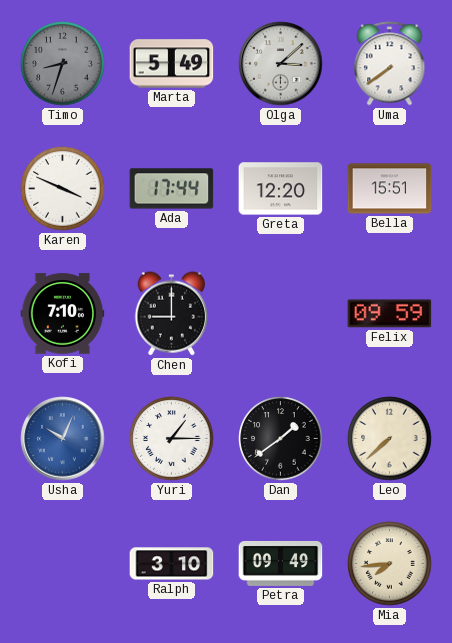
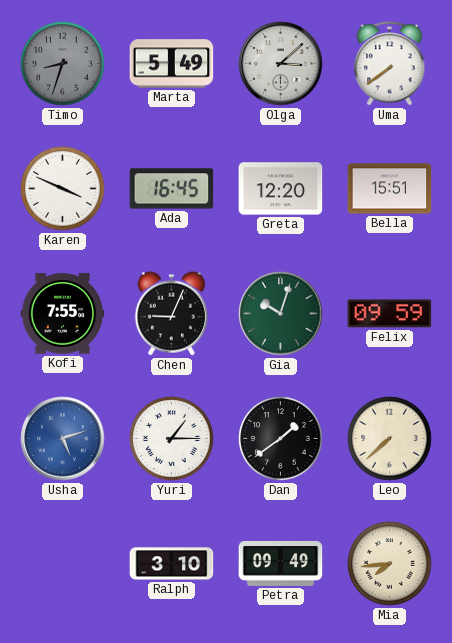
Ada: 17:44 -> 16:45 (172, 189)
Kofi: 7:10 -> 7:55 (63, 314)
Chen: 9:00 -> 9:04 (171, 314)
Gia: none -> 10:03 (281, 314)
Usha: 10:04 -> 5:12 (63, 439)
